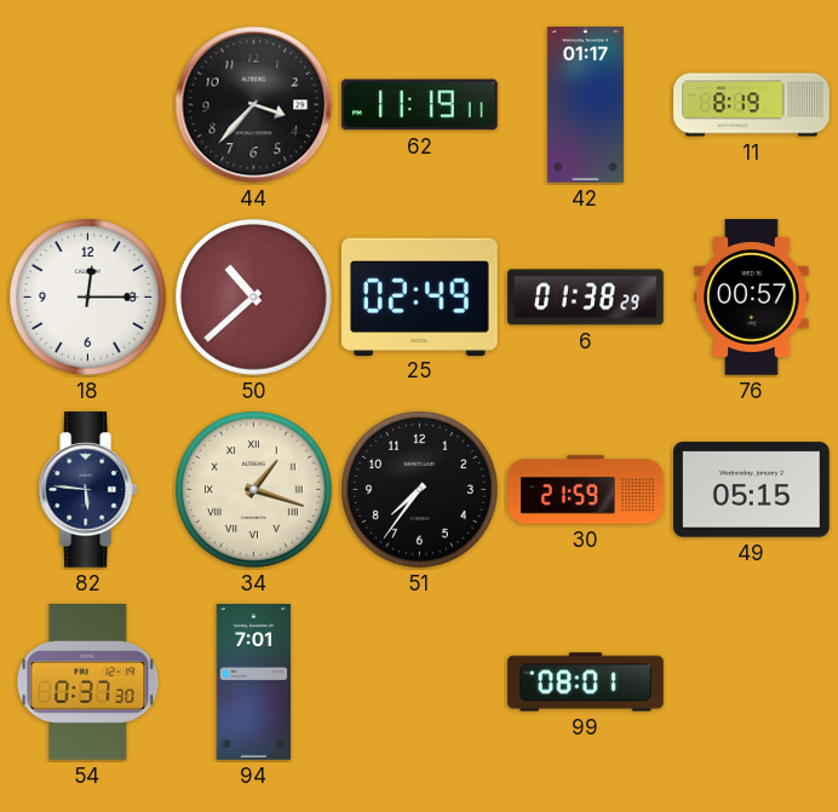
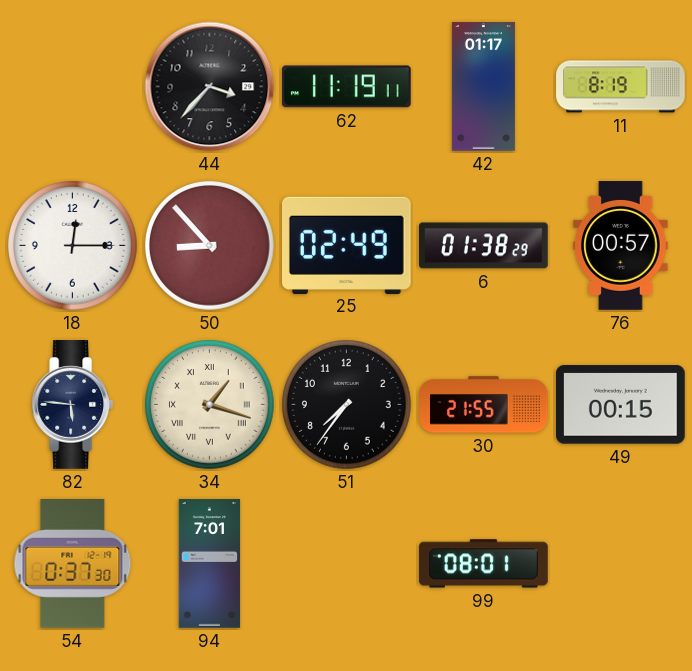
50: 10:38 -> 8:53 (210, 246)
30: 21:59 -> 21:55 (484, 405)
49: 05:15 -> 00:15 (621, 405)
